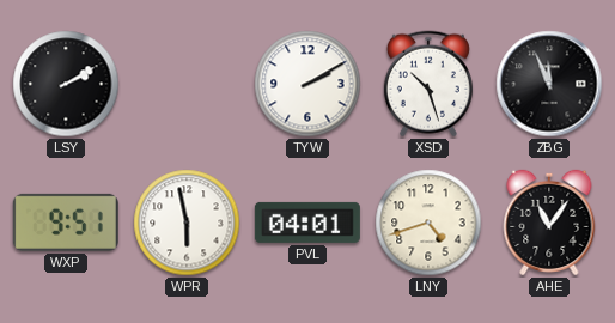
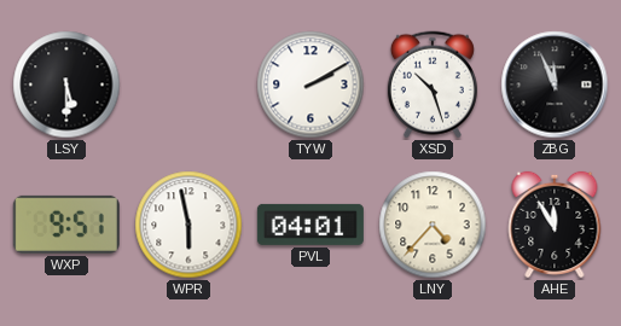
LSY: 2:10 -> 5:30 (66, 85)
LNY: 4:42 -> 4:37 (433, 225)
AHE: 11:06 -> 11:55 (555, 225)
